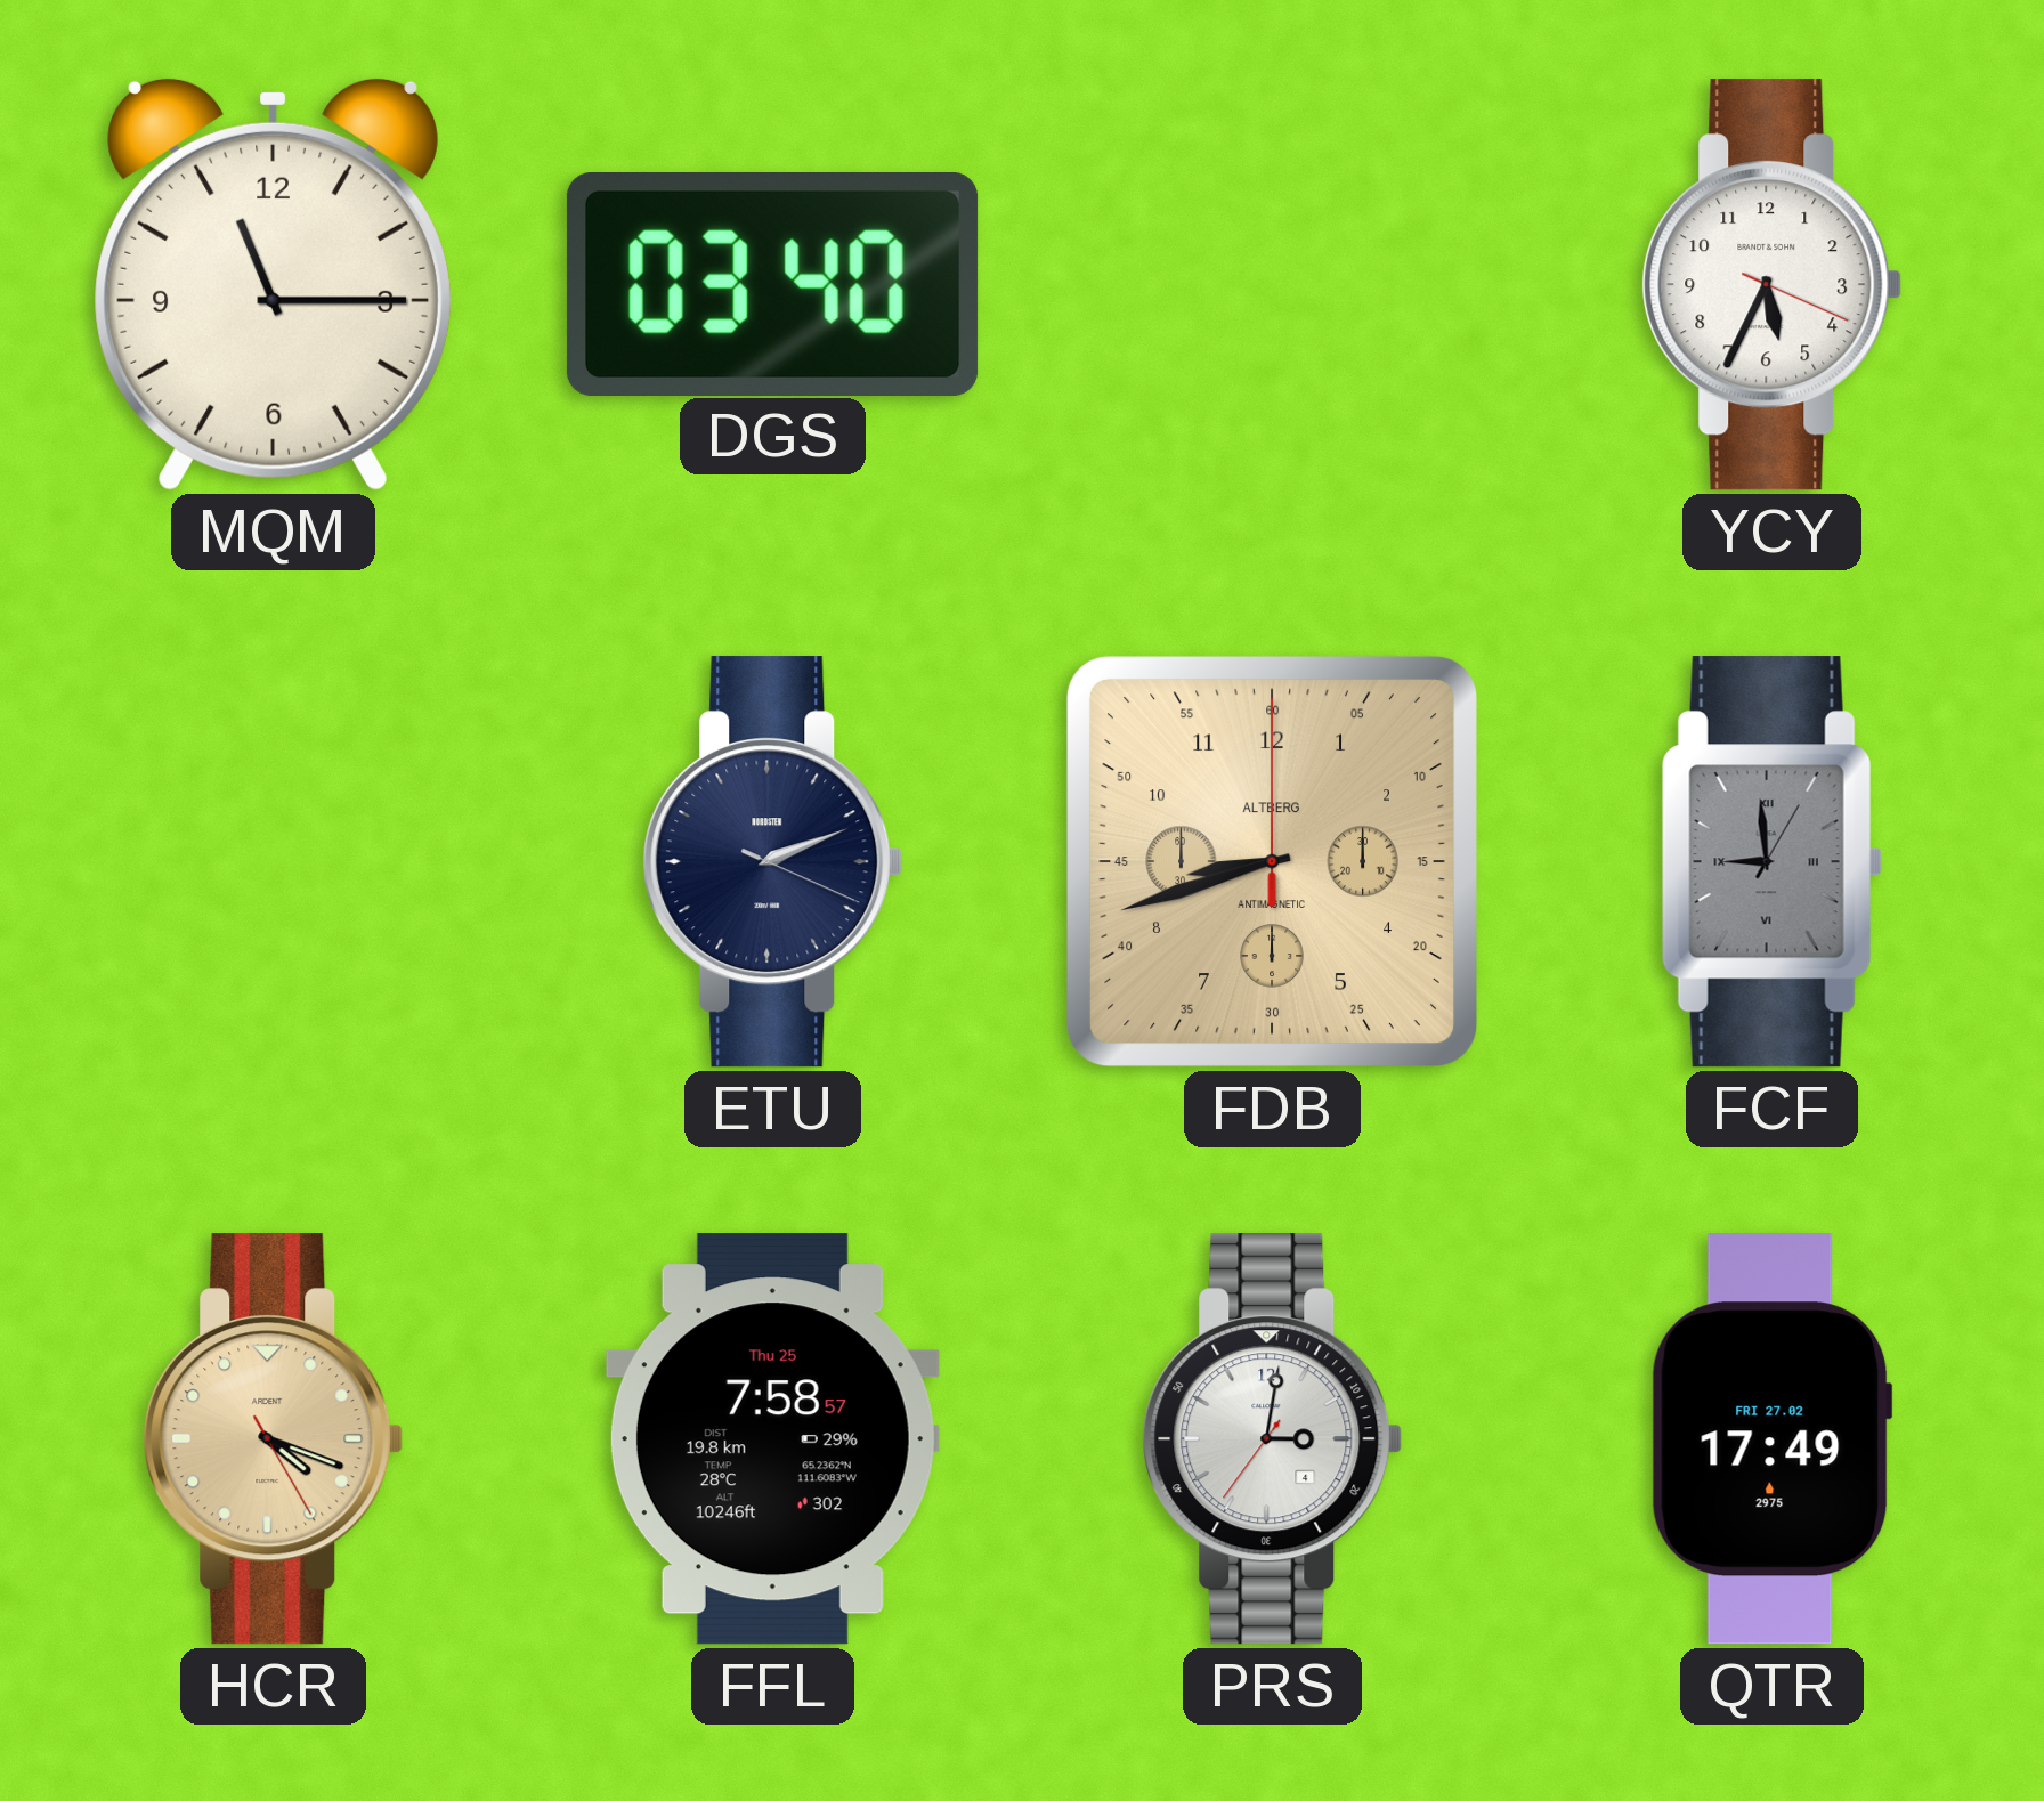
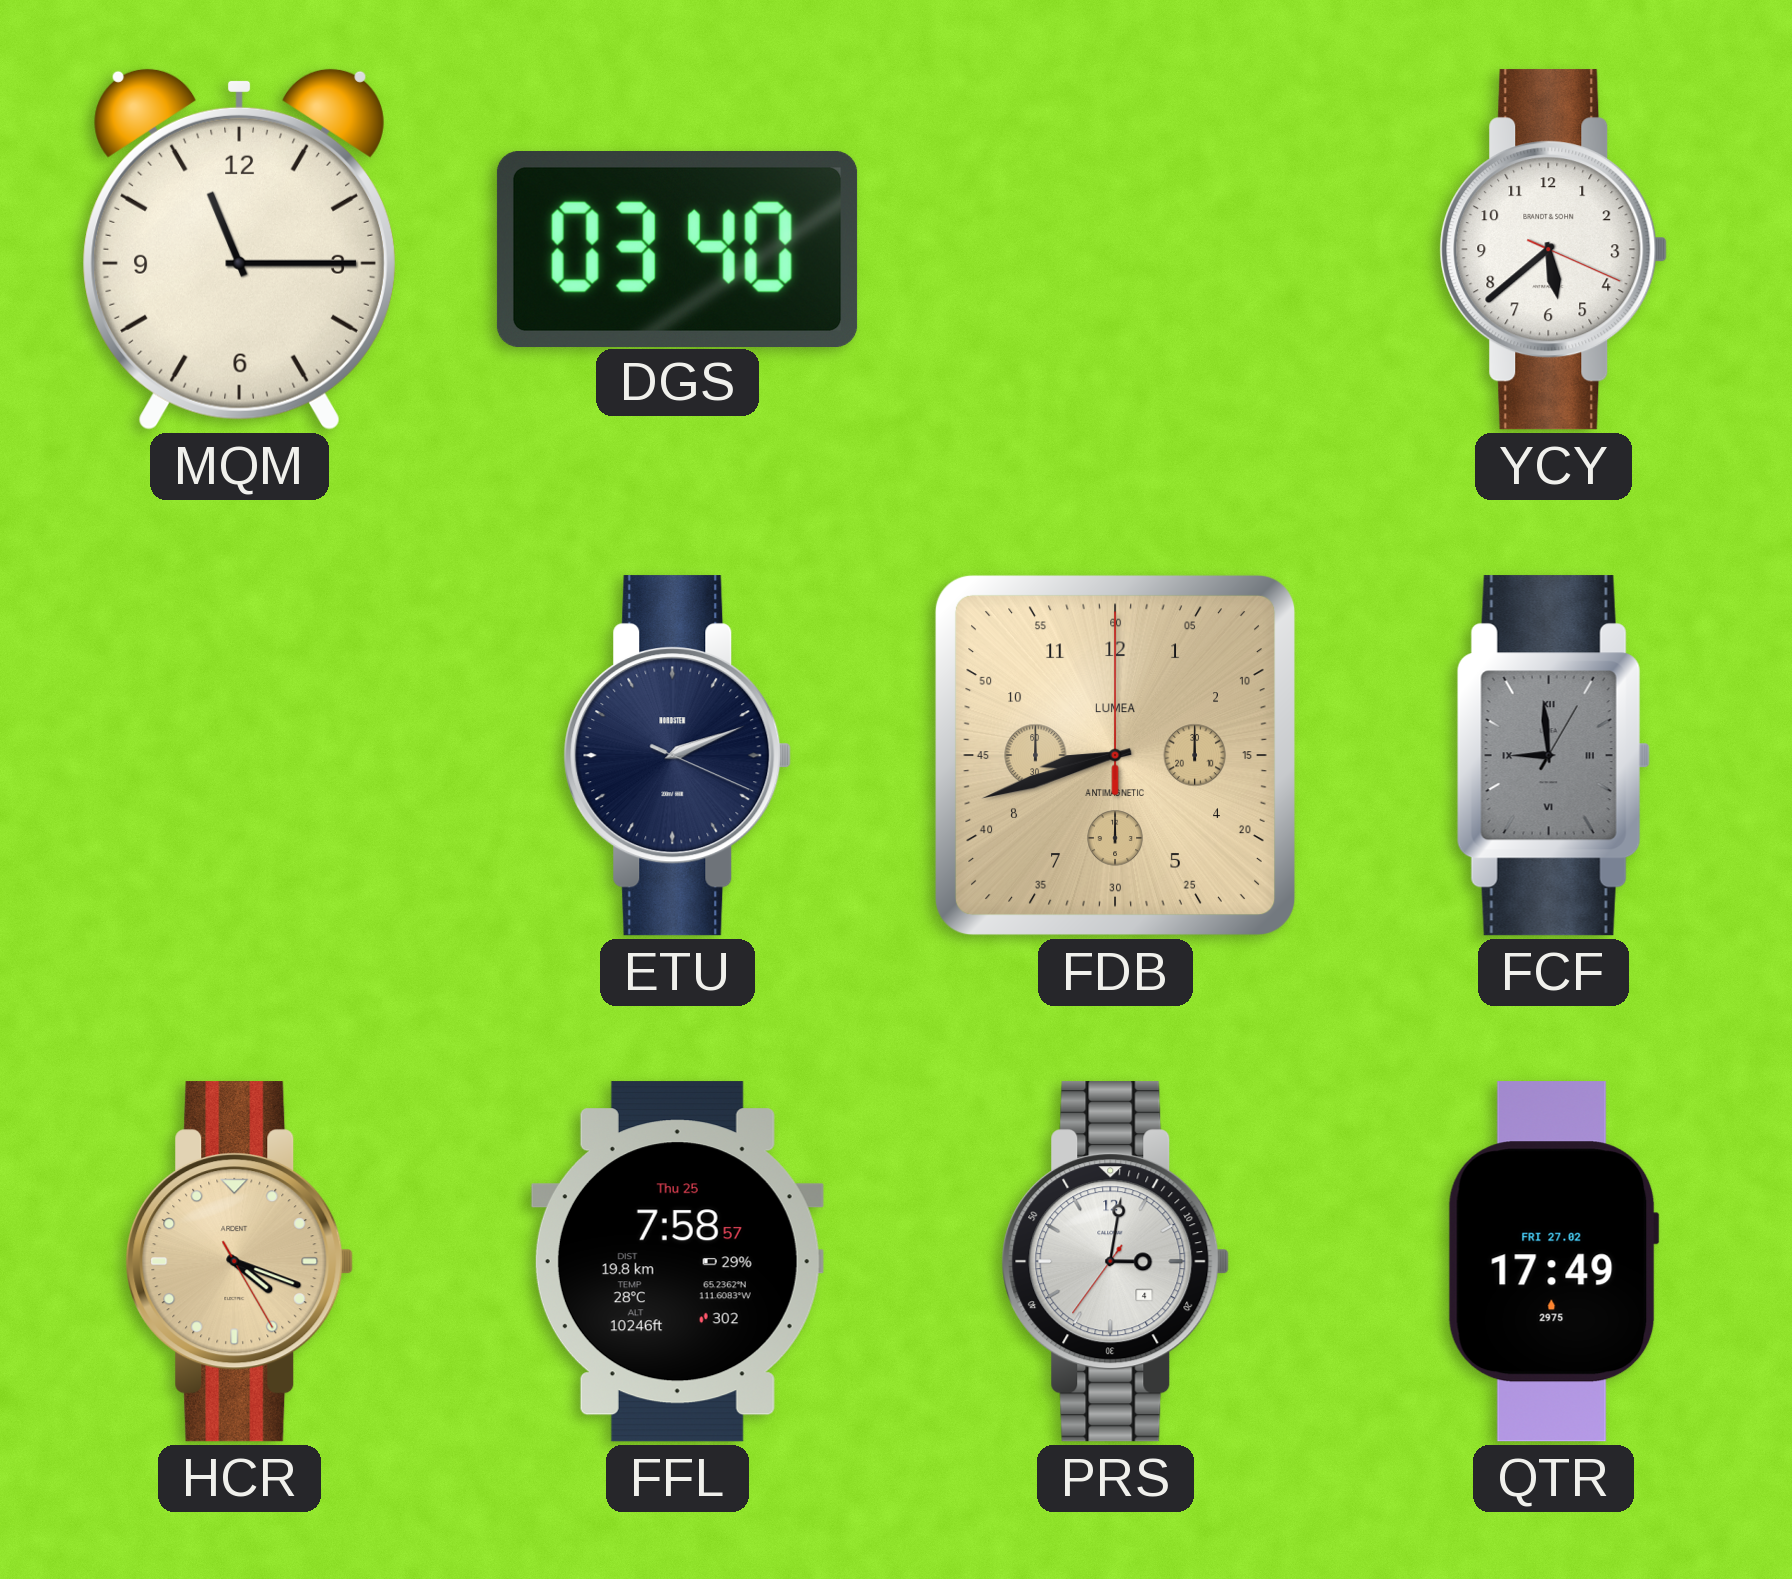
YCY: 5:34 -> 5:38 (1554, 250)
FDB brand: ALTBERG -> LUMEA (1115, 755)
